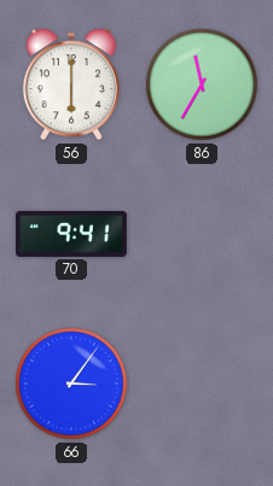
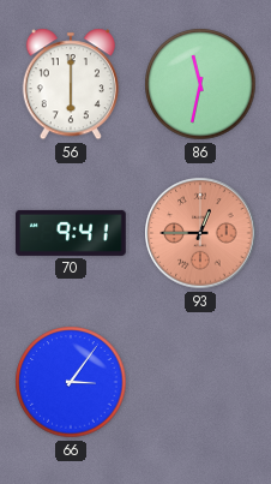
86: 11:35 -> 11:32 (200, 84)
93: none -> 12:45 (200, 233)
